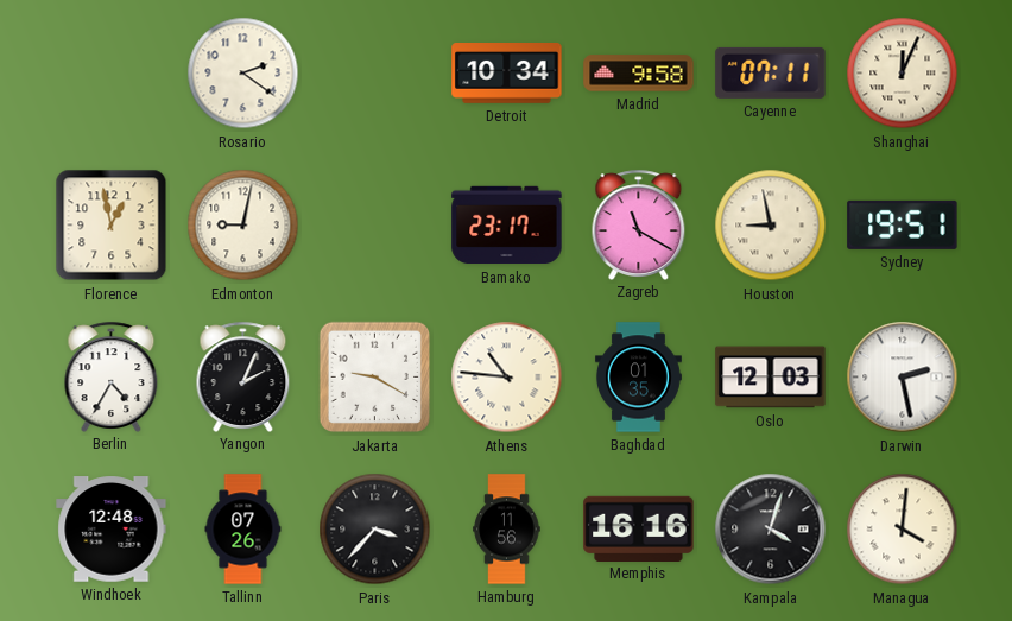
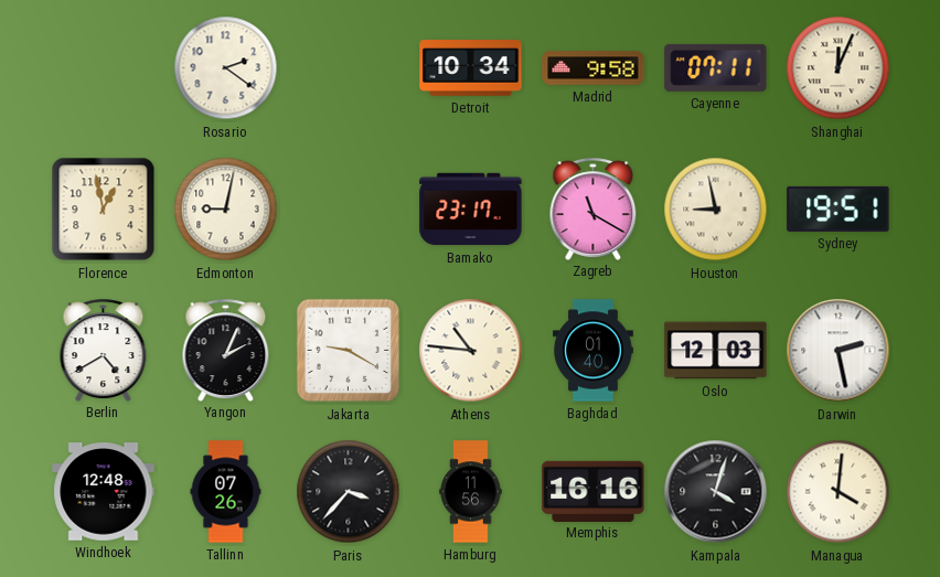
Berlin: 4:35 -> 4:40 (104, 350)
Baghdad: 01:35 -> 01:40 (592, 351)
